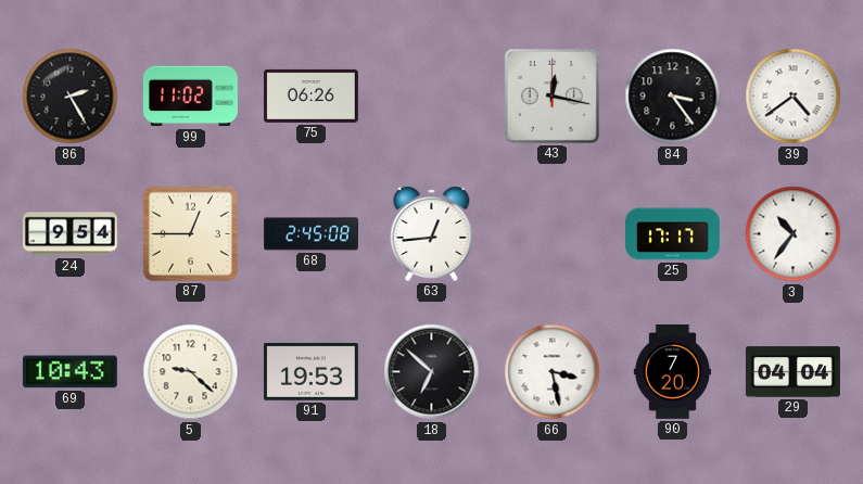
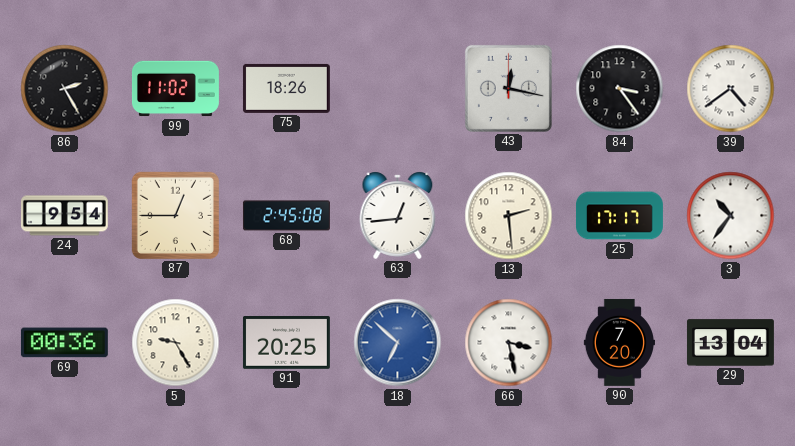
75: 06:26 -> 18:26 (286, 88)
13: none -> 2:29 (509, 216)
69: 10:43 -> 00:36 (64, 343)
5: 9:22 -> 9:25 (176, 343)
91: 19:53 -> 20:25 (286, 343)
18 dial: black -> blue (398, 343)
29: 04:04 -> 13:04 (730, 343)
